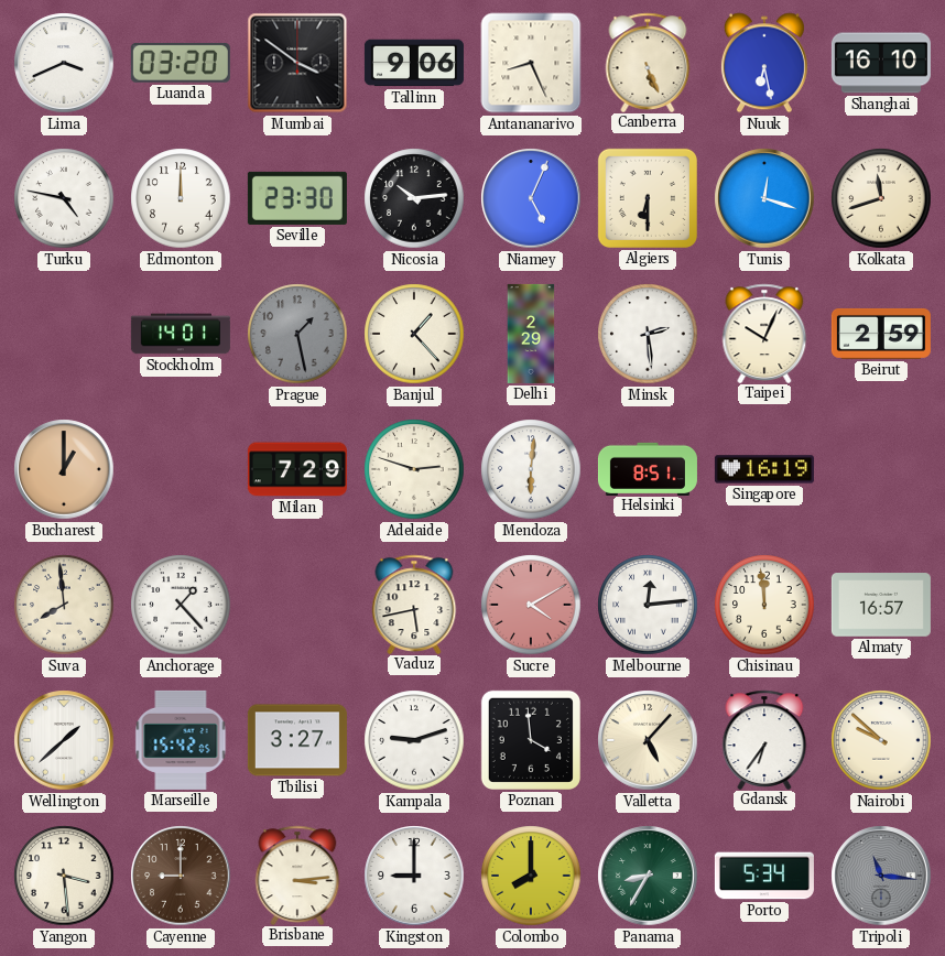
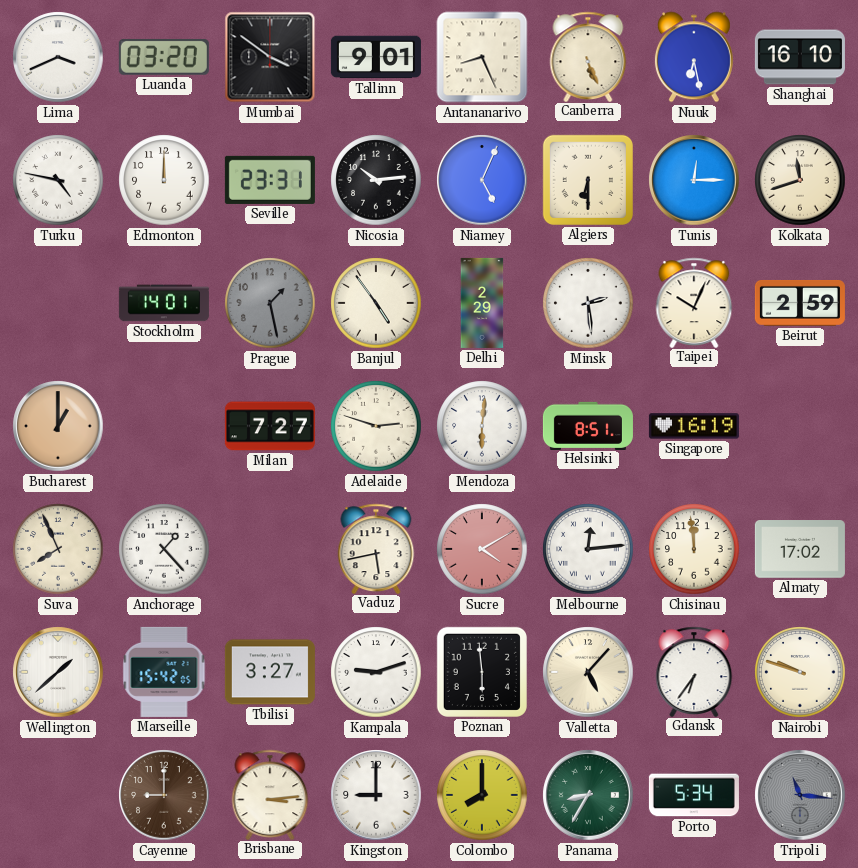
Tallinn: 9:06 -> 9:01 (376, 57)
Seville: 23:30 -> 23:31 (270, 180)
Tunis: 12:18 -> 12:15 (694, 180)
Banjul: 1:23 -> 4:54 (376, 303)
Milan: 7:29 -> 7:27 (270, 426)
Suva: 7:59 -> 7:56 (58, 549)
Almaty: 16:57 -> 17:02 (800, 549)
Poznan: 3:59 -> 5:59 (482, 672)
Nairobi: 9:52 -> 9:48 (800, 672)
Yangon: 3:29 -> none (64, 876)
